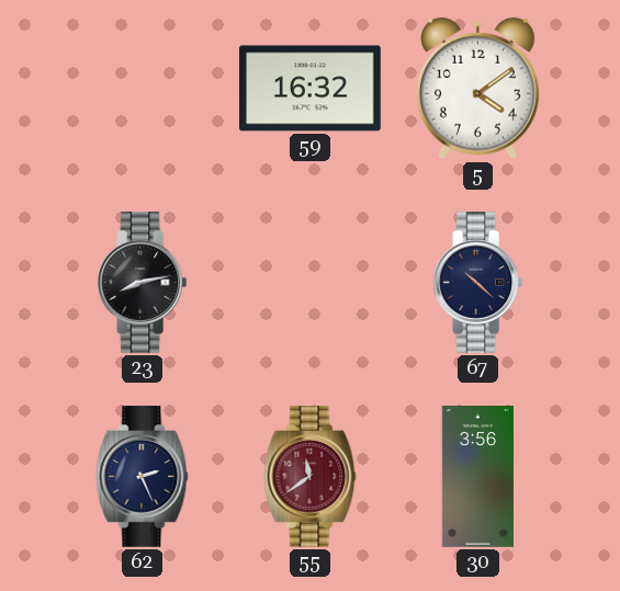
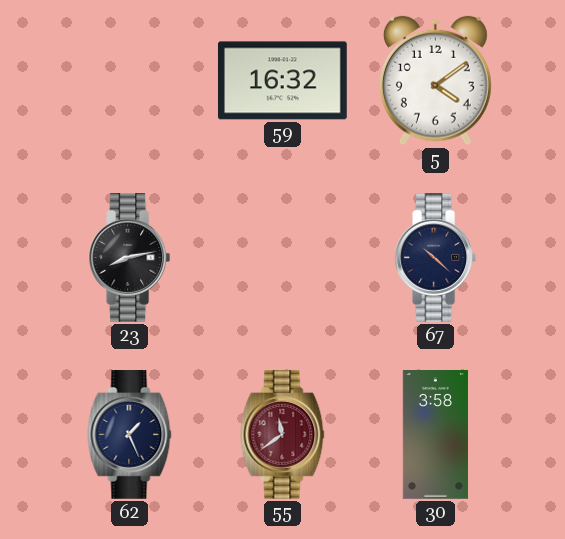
62: 2:26 -> 1:26 (130, 435)
30: 3:56 -> 3:58 (435, 435)
